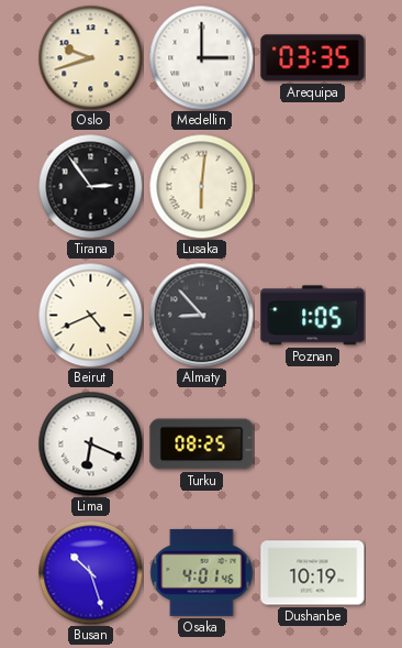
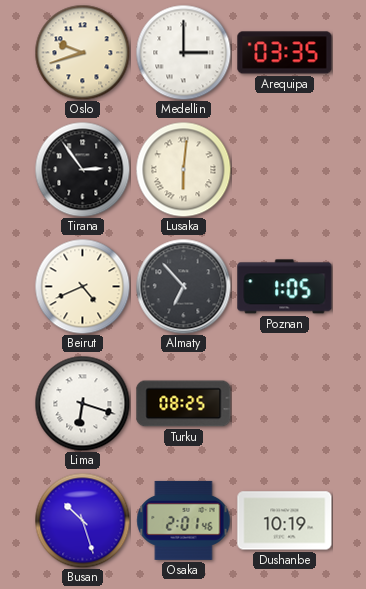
Almaty: 8:53 -> 6:53 (183, 286)
Lima: 6:19 -> 6:18 (82, 403)
Osaka: 4:01 -> 2:01 (184, 520)
